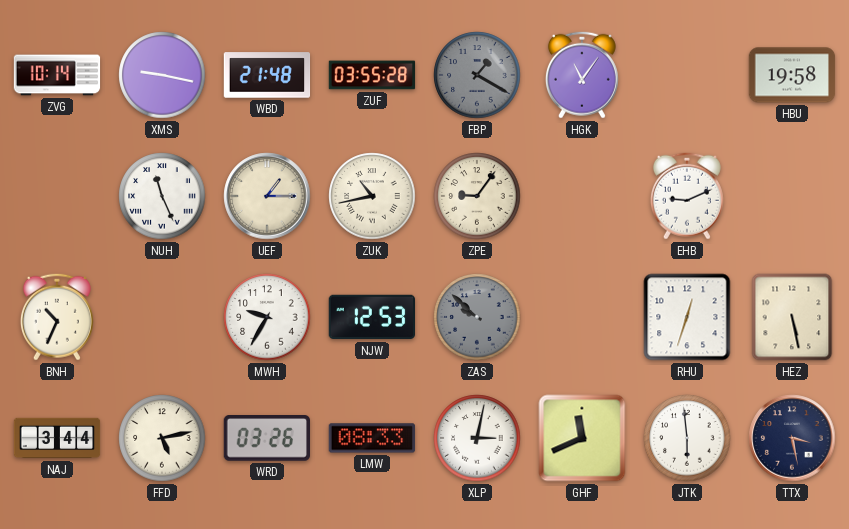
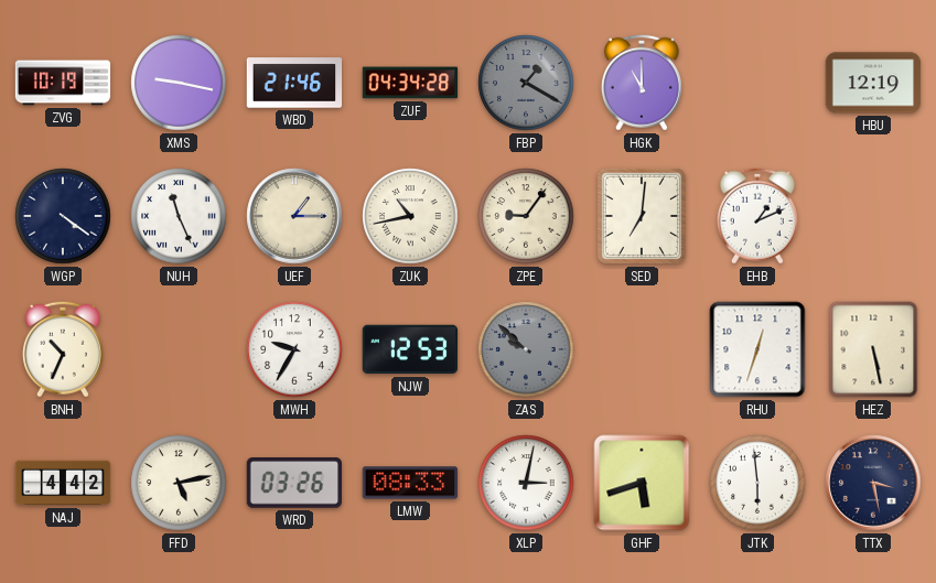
ZVG: 10:14 -> 10:19 (63, 83)
WBD: 21:48 -> 21:46 (294, 83)
ZUF: 03:55 -> 04:34 (410, 83)
HGK: 11:06 -> 11:00 (642, 83)
HBU: 19:58 -> 12:19 (873, 83)
WGP: none -> 4:21 (63, 216)
SED: none -> 7:01 (642, 216)
EHB: 9:11 -> 1:11 (757, 216)
NAJ: 3:44 -> 4:42 (63, 483)
GHF: 11:41 -> 5:42 (642, 483)
